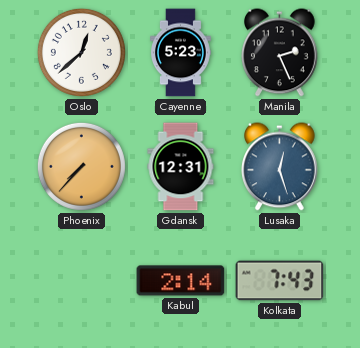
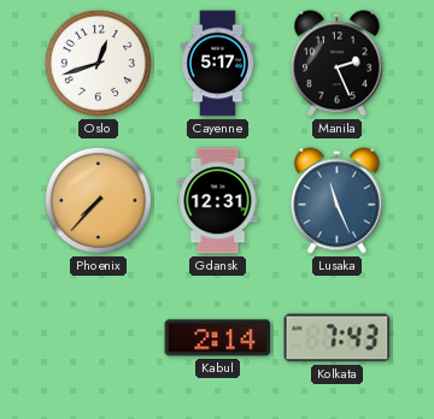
Oslo: 12:38 -> 12:42 (98, 63)
Cayenne: 5:23 -> 5:17 (218, 64)
Lusaka: 12:27 -> 11:26 (338, 201)
